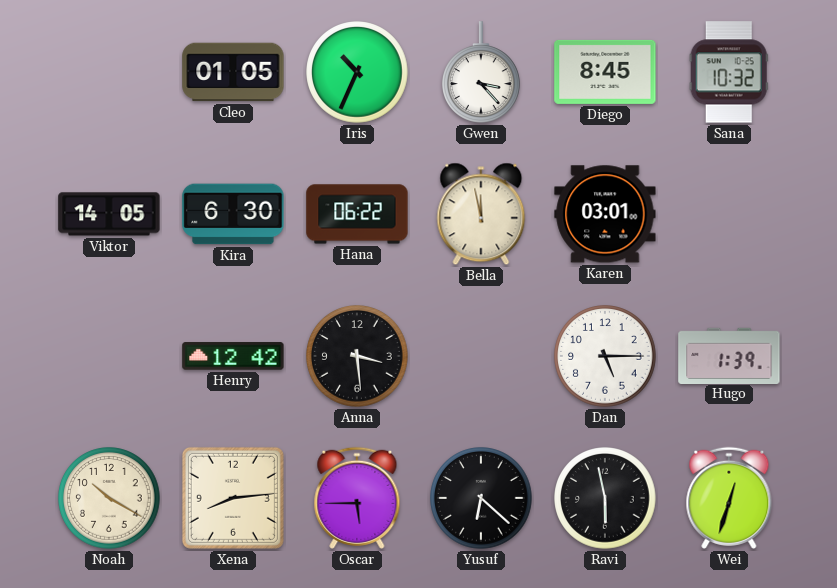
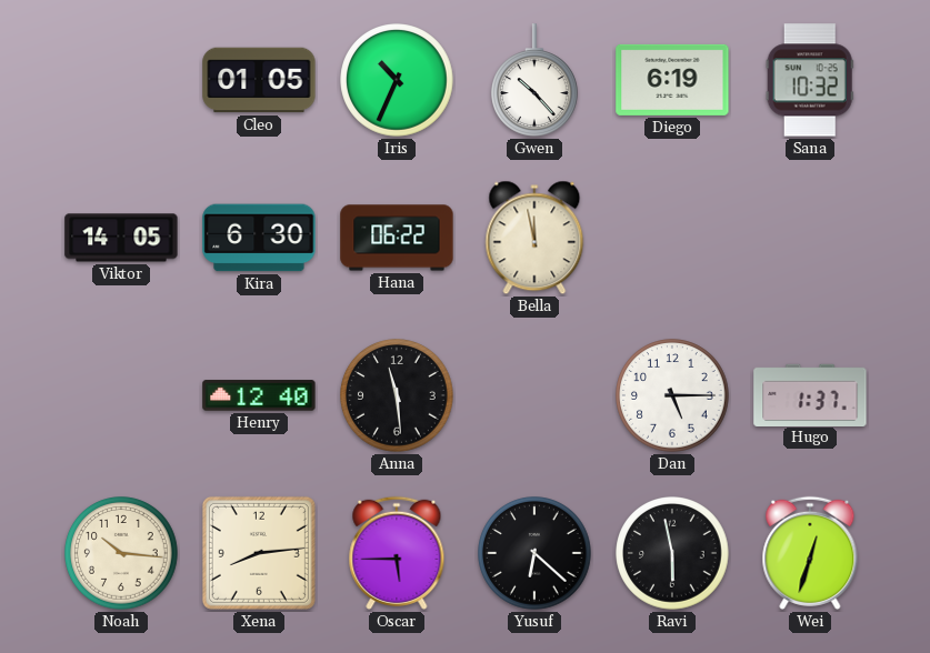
Gwen: 3:23 -> 10:23 (536, 80)
Diego: 8:45 -> 6:19 (672, 80)
Karen: 03:01 -> none (605, 214)
Henry: 12:42 -> 12:40 (259, 395)
Anna: 3:29 -> 11:29 (397, 395)
Hugo: 1:39 -> 1:37 (810, 394)
Noah: 10:20 -> 10:16 (121, 553)
